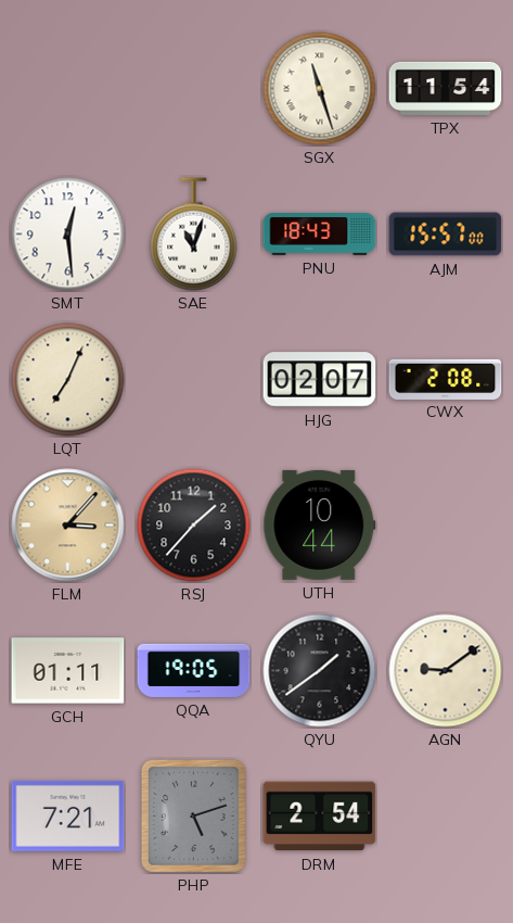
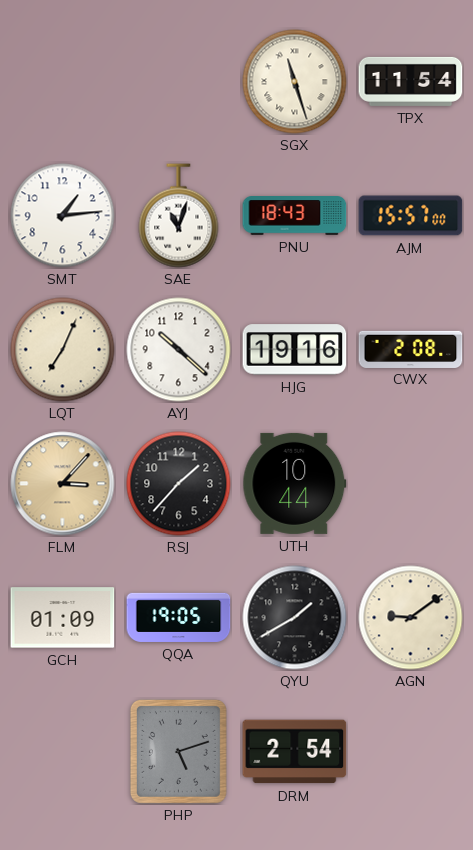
SMT: 12:29 -> 1:14 (63, 216)
AYJ: none -> 10:22 (179, 350)
HJG: 02:07 -> 19:16 (295, 350)
GCH: 01:11 -> 01:09 (63, 618)
QYU: 1:39 -> 1:40 (295, 618)
MFE: 7:21 -> none (68, 815)
